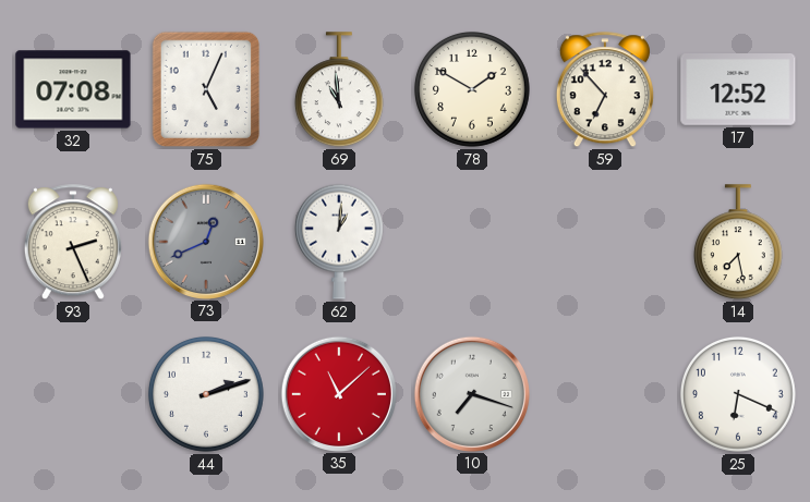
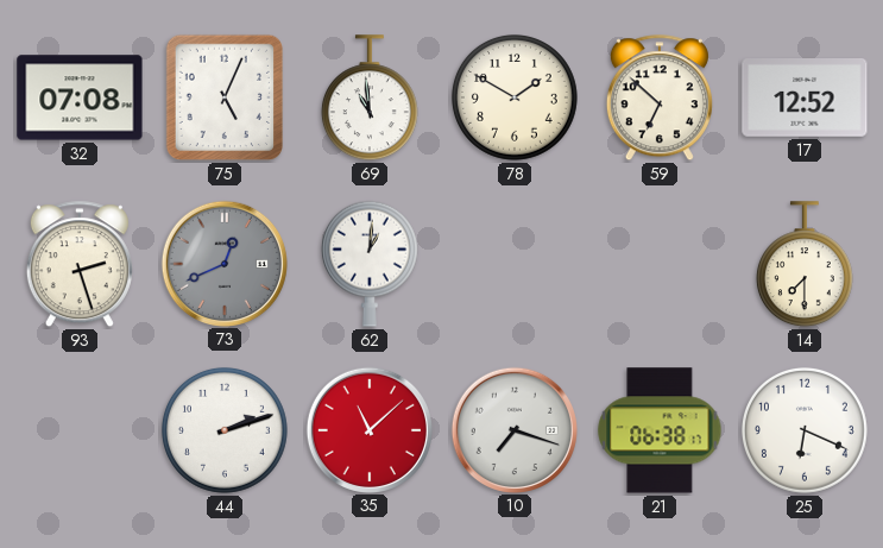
59: 6:53 -> 6:52 (660, 99)
93: 2:26 -> 2:27 (80, 265)
14: 7:28 -> 7:30 (805, 265)
21: none -> 06:38 (660, 430)
